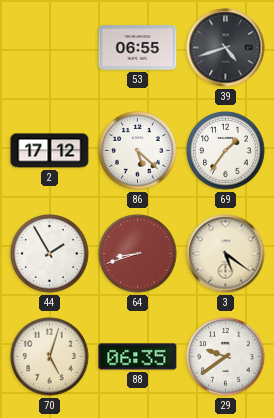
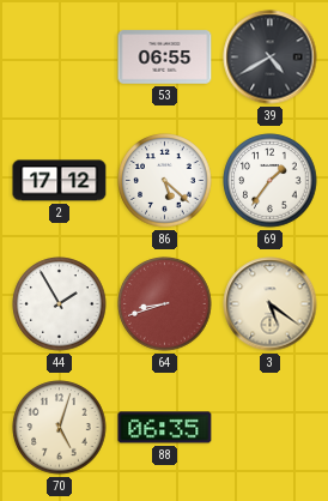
39: 4:42 -> 4:40 (271, 58)
29: 9:39 -> none (226, 357)
